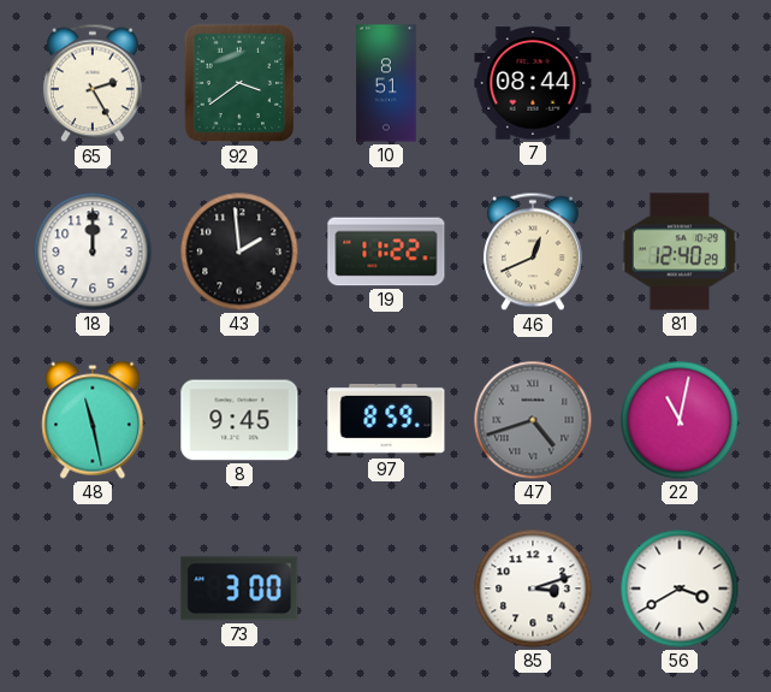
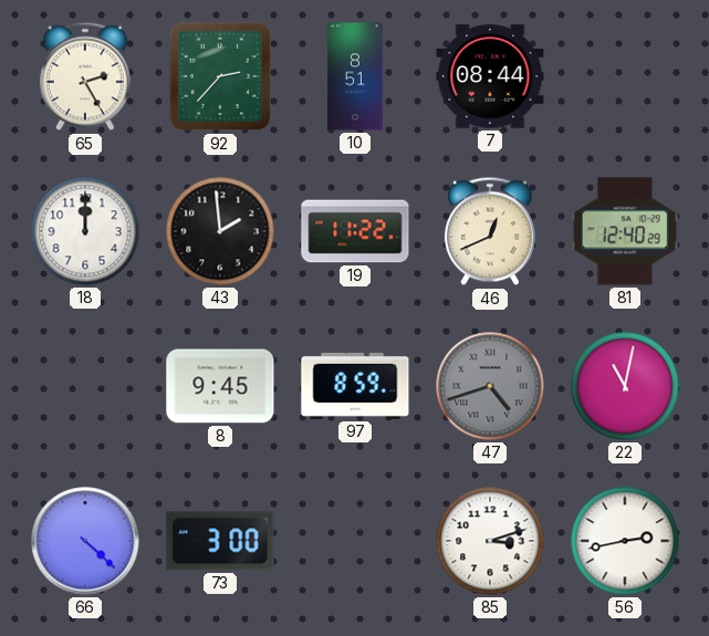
92: 3:39 -> 2:37 (220, 76)
48: 11:28 -> none (93, 420)
66: none -> 4:22 (85, 541)
56: 3:40 -> 2:43 (625, 541)
